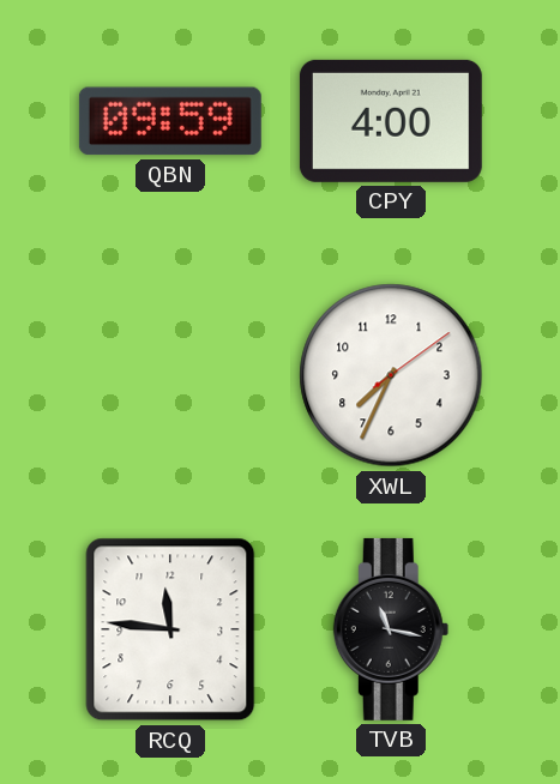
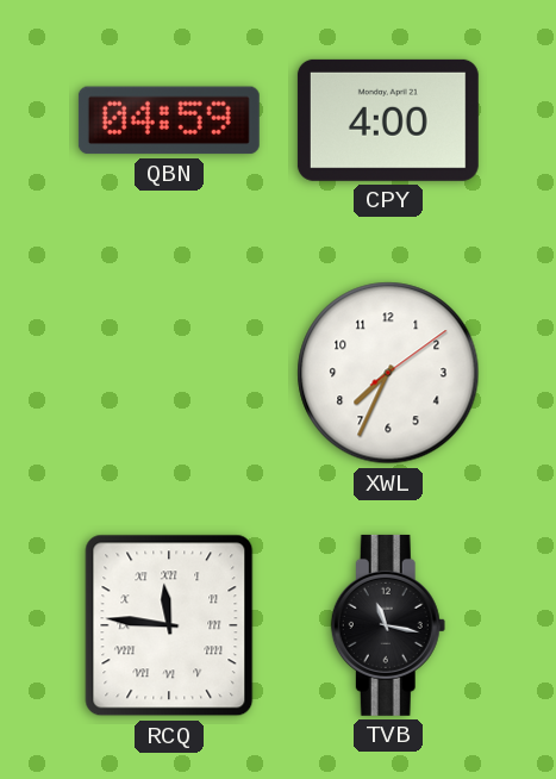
QBN: 09:59 -> 04:59 (169, 120)
RCQ numerals: Arabic -> Roman (169, 625)
